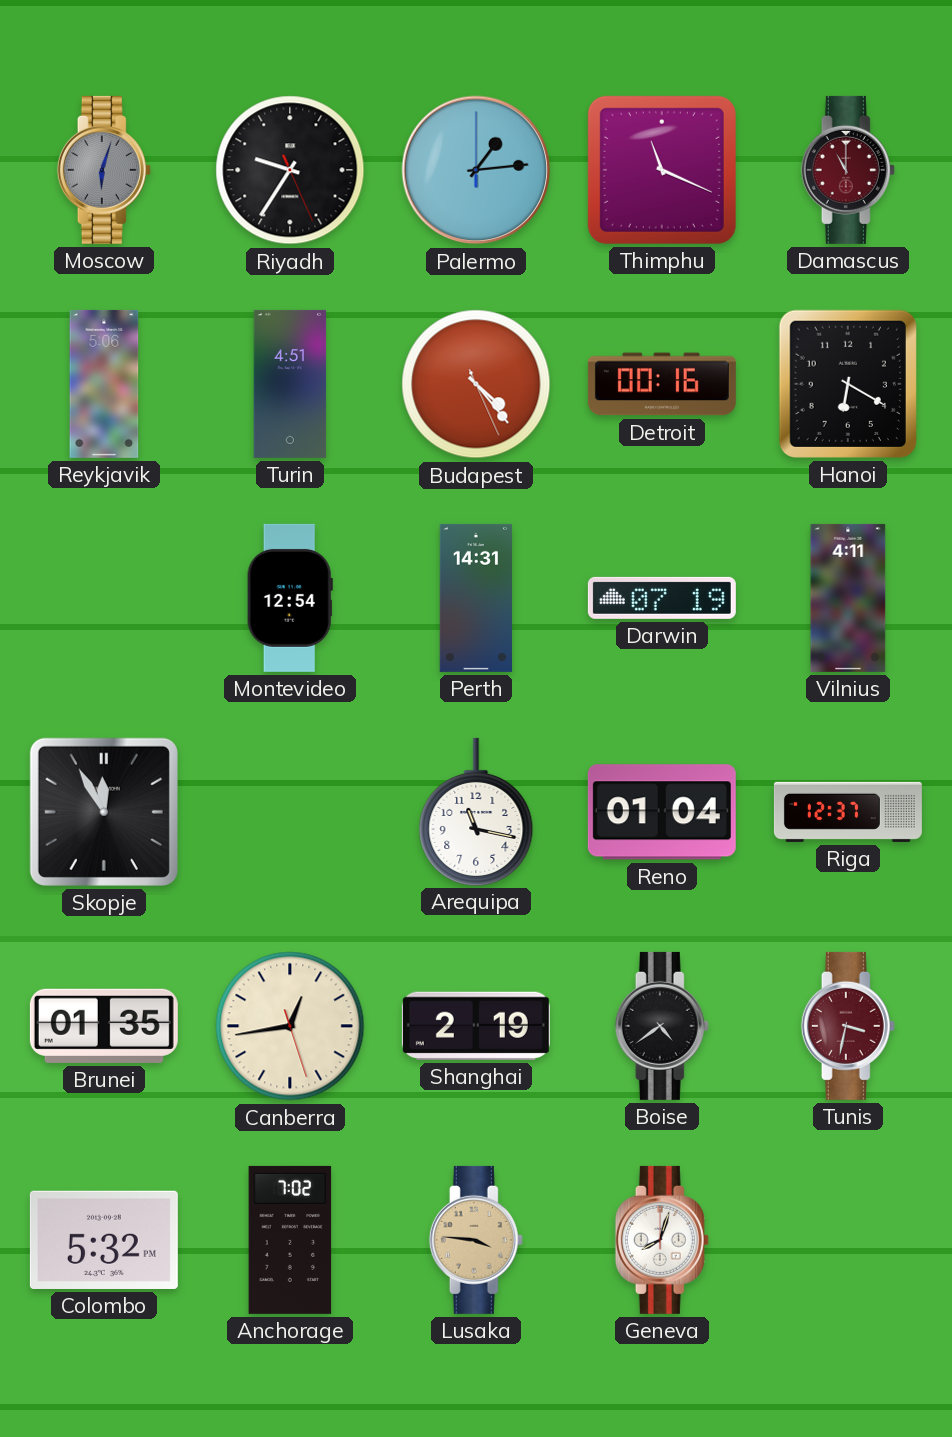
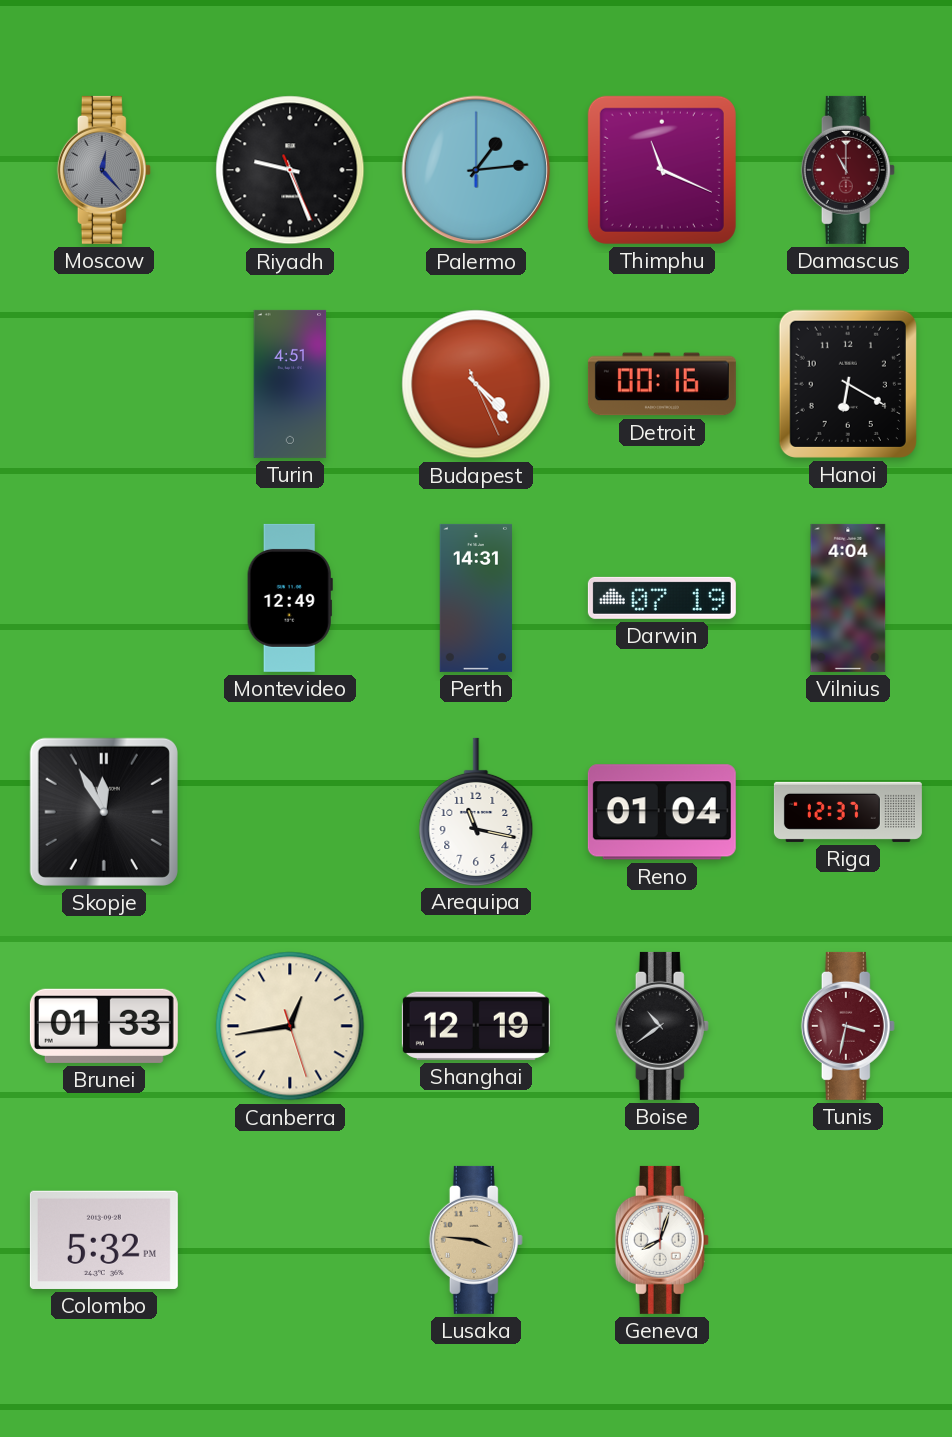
Moscow: 6:03 -> 12:23 (104, 170)
Riyadh: 9:35 -> 9:26 (290, 170)
Reykjavik: 5:06 -> none (104, 384)
Montevideo: 12:54 -> 12:49 (290, 598)
Vilnius: 4:11 -> 4:04 (848, 598)
Brunei: 01:35 -> 01:33 (104, 1026)
Shanghai: 2:19 -> 12:19 (476, 1026)
Boise: 4:39 -> 10:39 (662, 1026)
Anchorage: 7:02 -> none (290, 1240)
